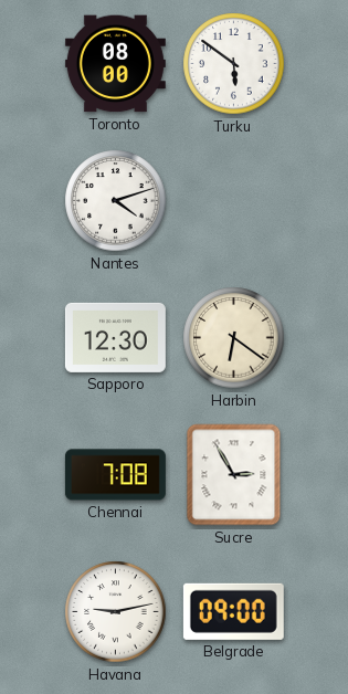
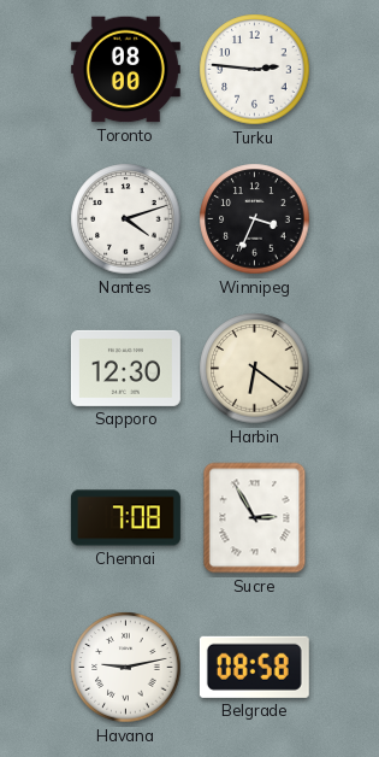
Turku: 5:51 -> 2:46 (255, 70)
Winnipeg: none -> 3:34 (255, 219)
Belgrade: 09:00 -> 08:58 (254, 667)
